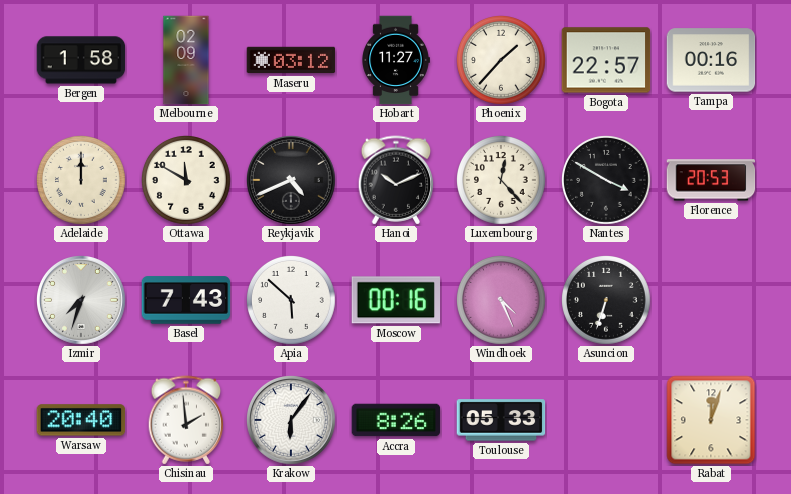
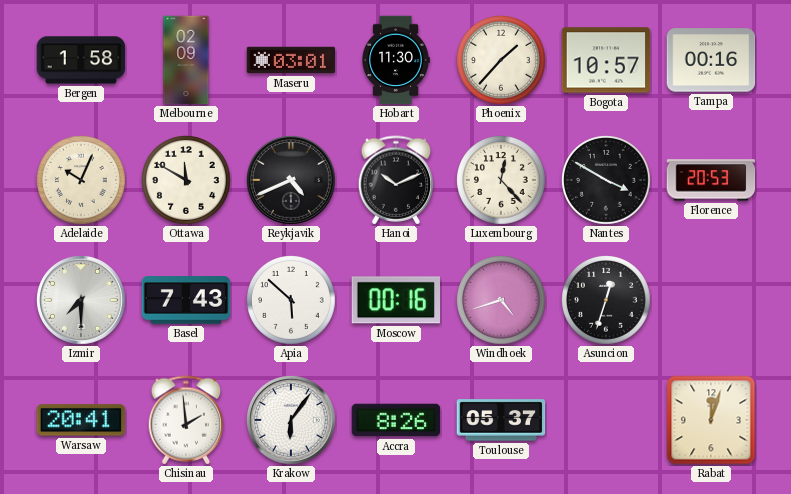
Maseru: 03:12 -> 03:01 (291, 60)
Hobart: 11:27 -> 11:30 (396, 60)
Bogota: 22:57 -> 10:57 (606, 60)
Adelaide: 12:00 -> 10:04 (82, 181)
Izmir: 7:33 -> 7:30 (82, 301)
Windhoek: 4:26 -> 4:42 (502, 301)
Asuncion: 6:33 -> 12:33 (607, 301)
Warsaw: 20:40 -> 20:41 (81, 420)
Toulouse: 05:33 -> 05:37 (501, 420)
